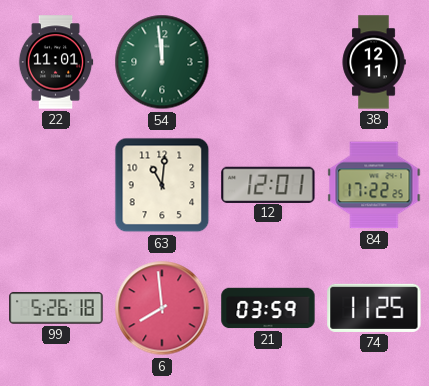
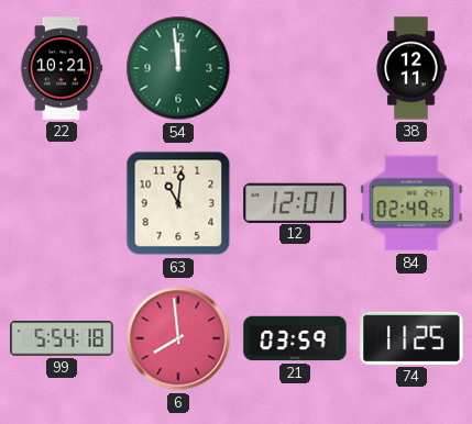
22: 11:01 -> 10:21 (62, 68)
84: 17:22 -> 02:49 (411, 203)
99: 5:26 -> 5:54 (62, 338)
